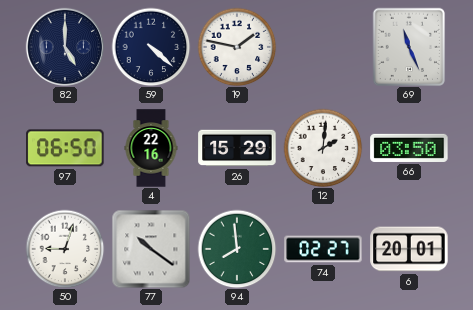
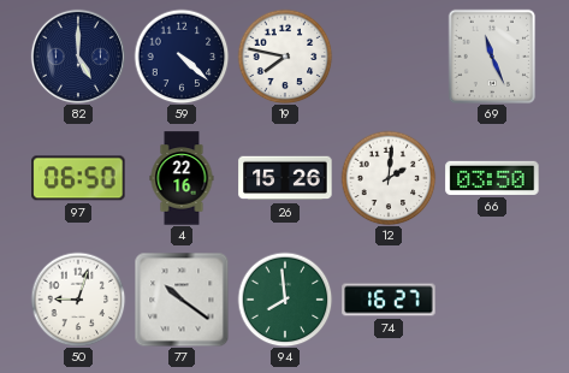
19: 1:47 -> 7:47 (285, 57)
26: 15:29 -> 15:26 (285, 178)
74: 02:27 -> 16:27 (389, 300)
6: 20:01 -> none (409, 249)
